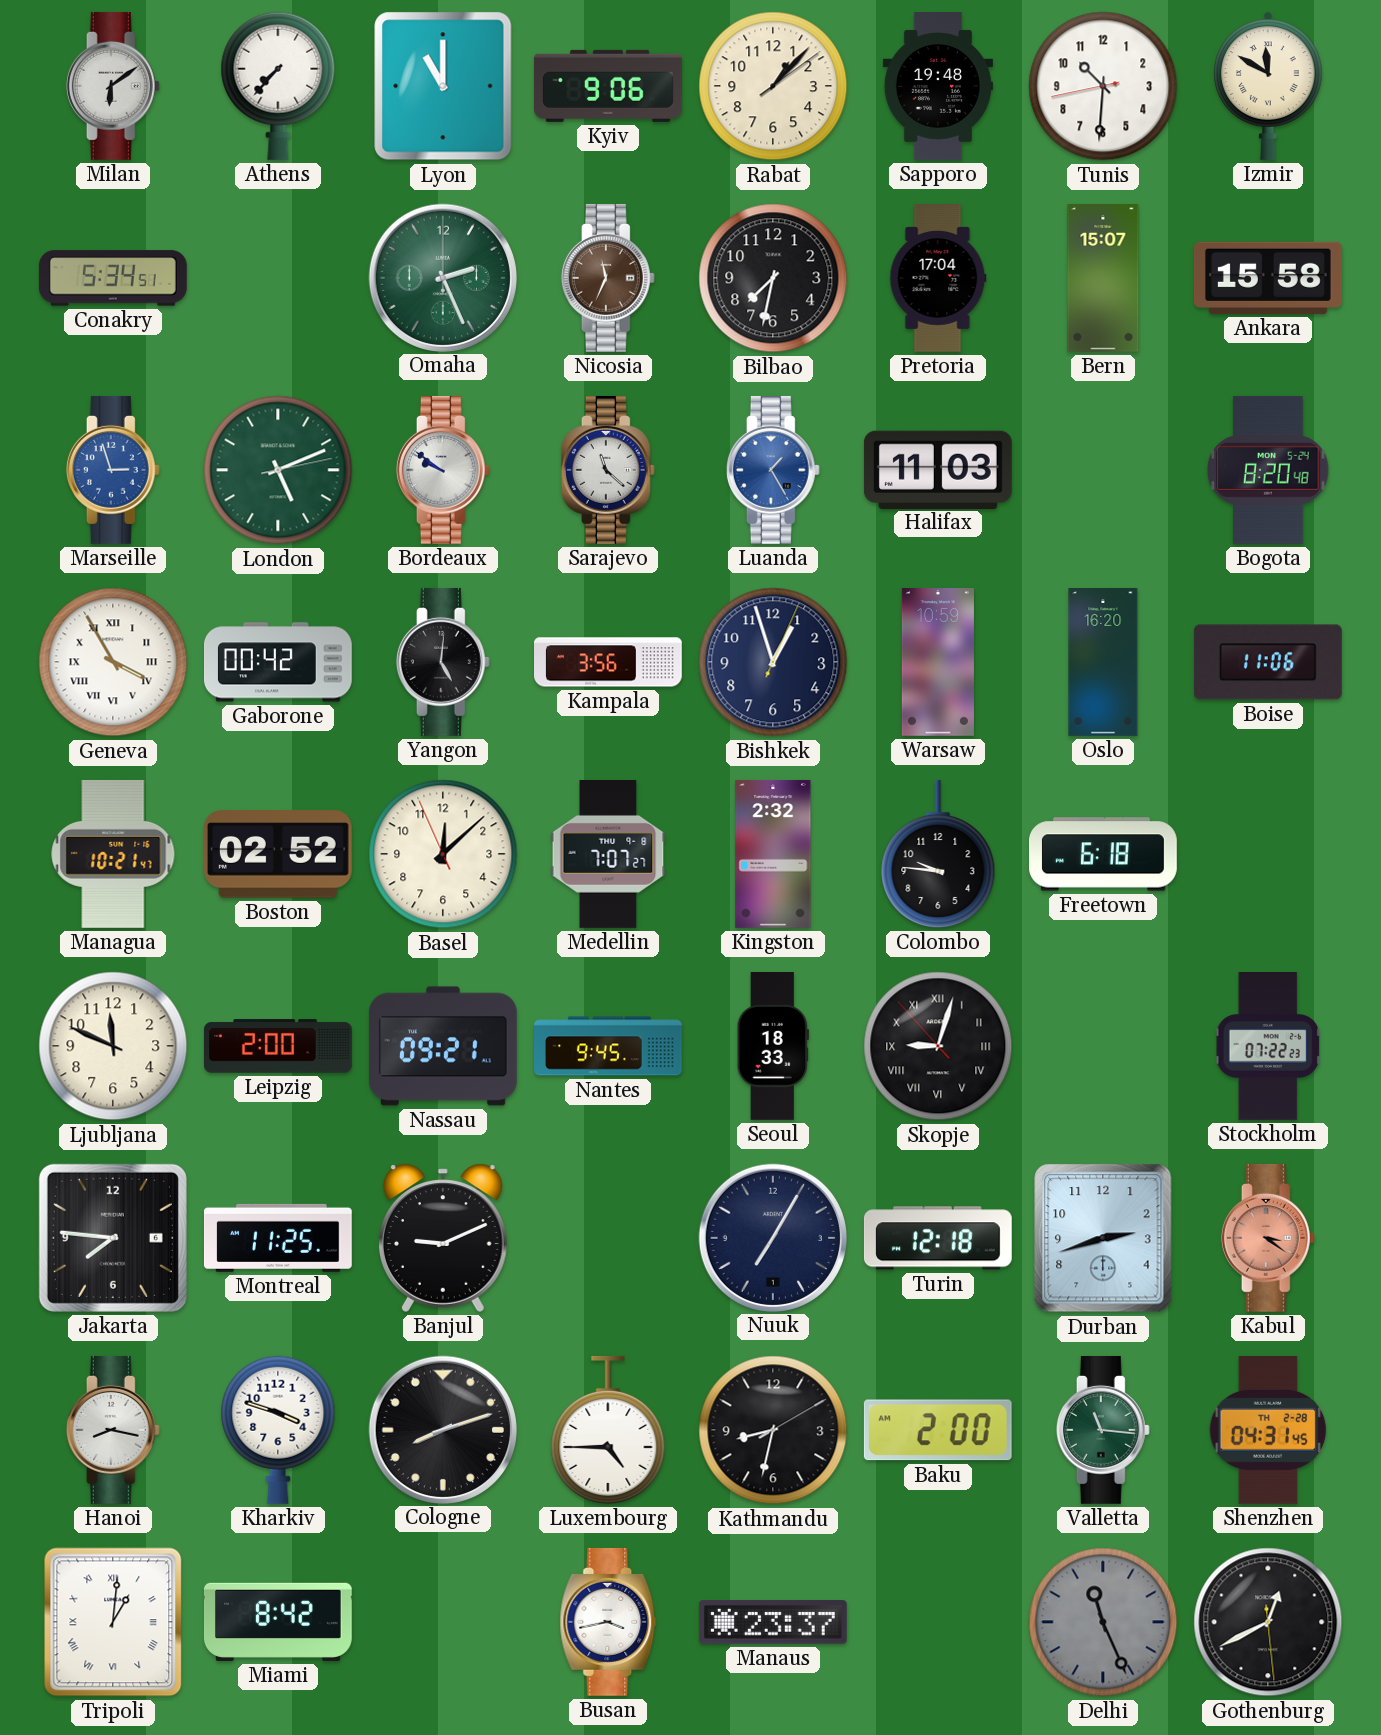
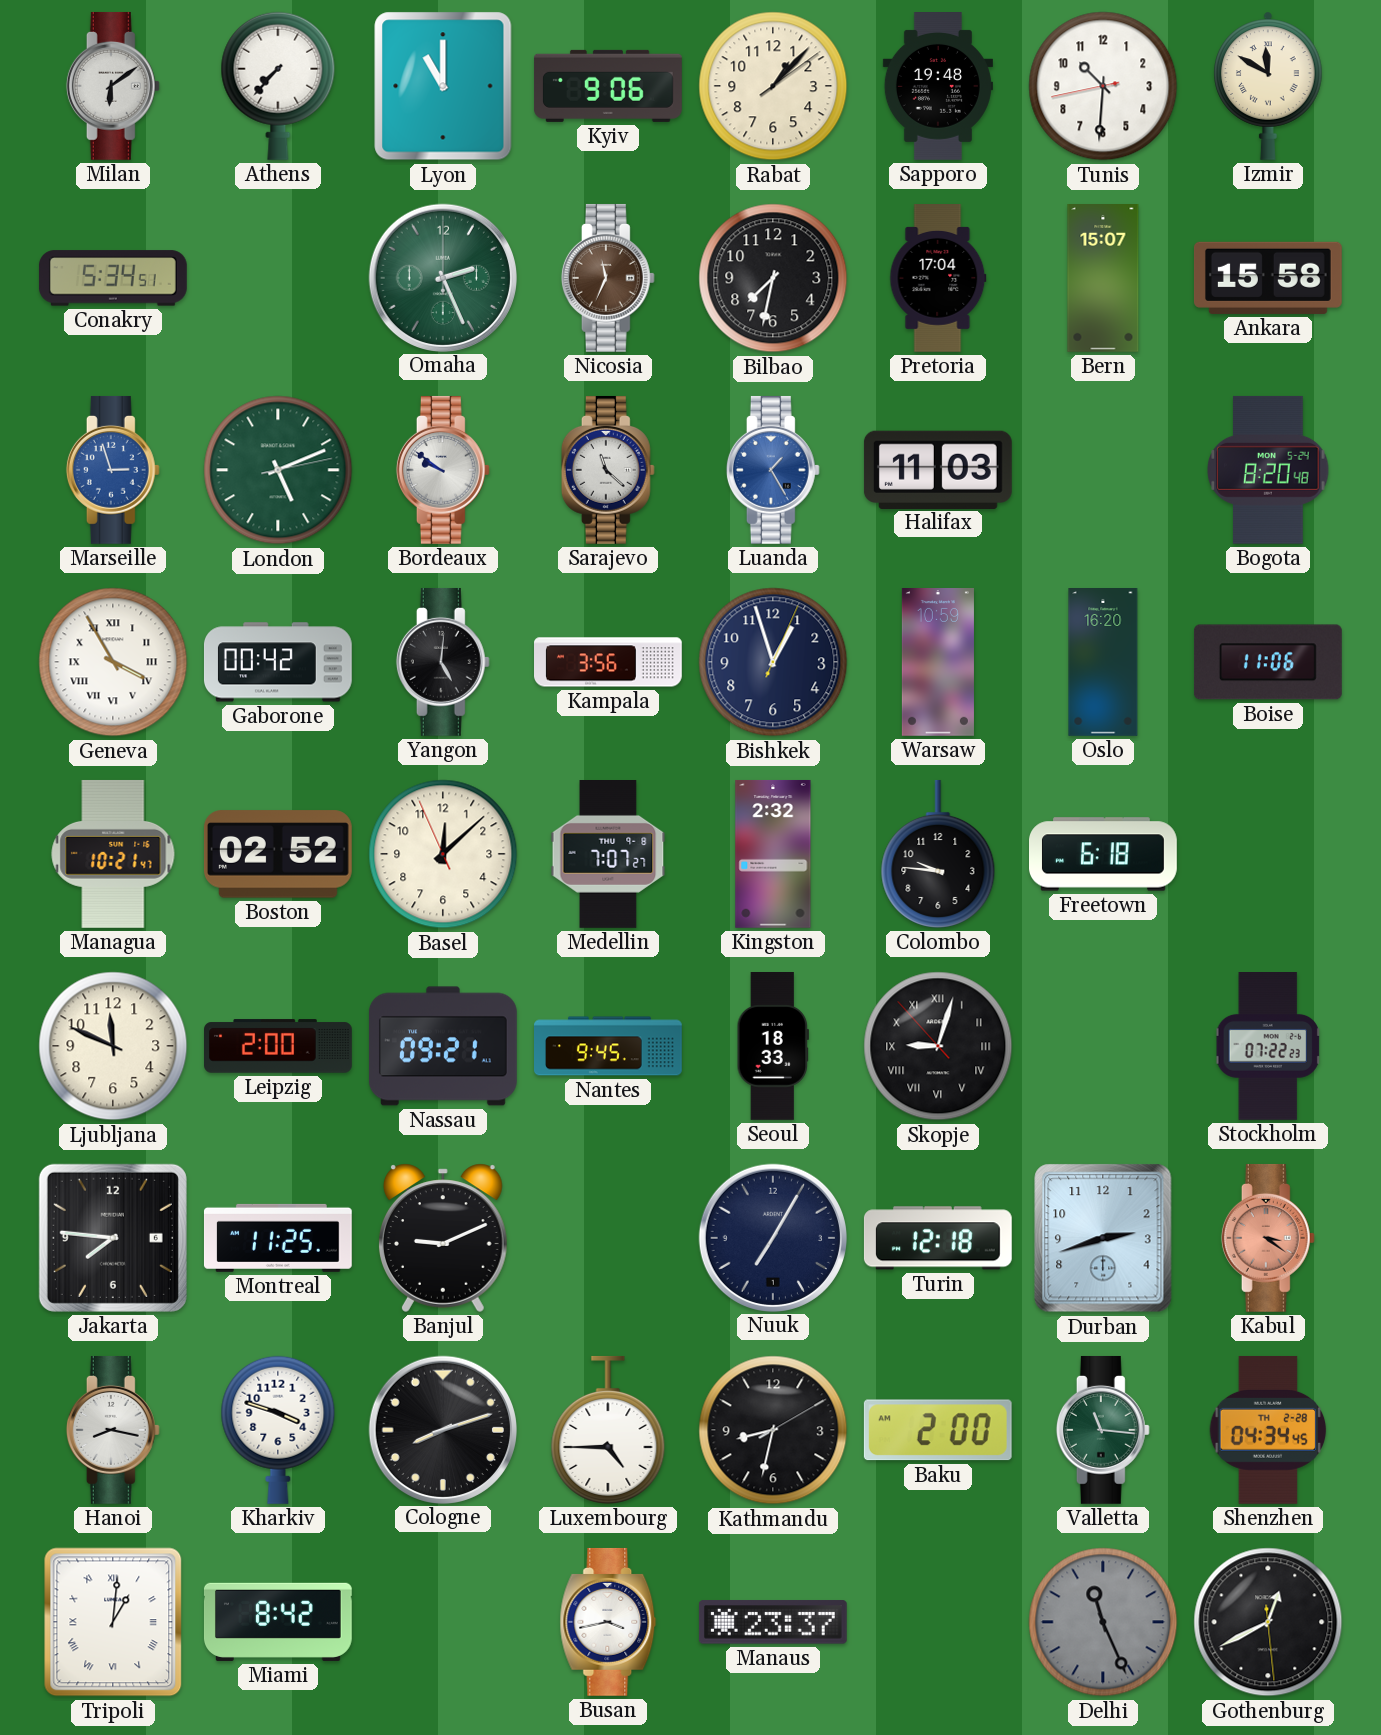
Shenzhen: 04:31 -> 04:34 (1268, 1430)
